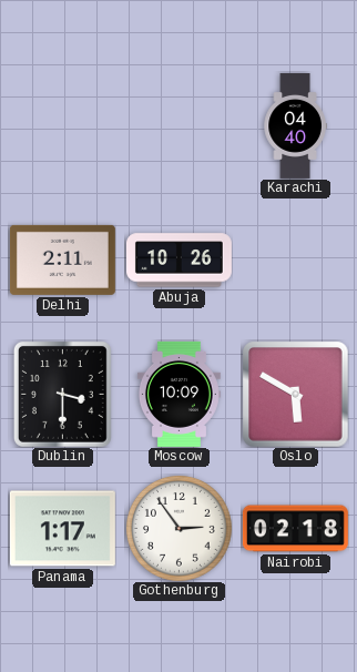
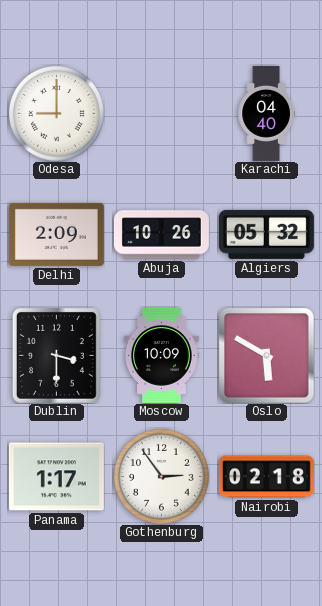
Odesa: none -> 9:00 (57, 114)
Delhi: 2:11 -> 2:09 (56, 234)
Algiers: none -> 05:32 (266, 234)
